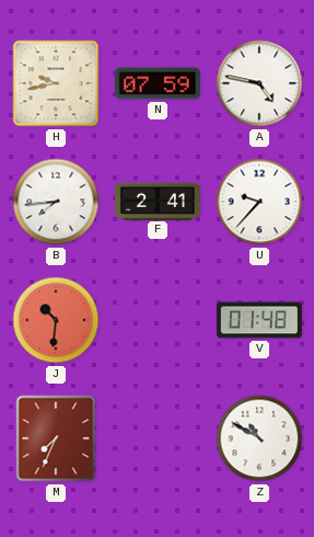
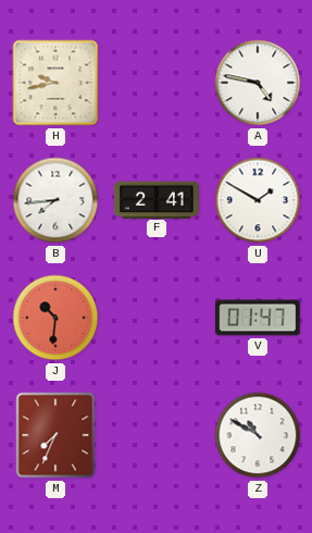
N: 07:59 -> none (158, 83)
U: 9:37 -> 1:50 (258, 200)
V: 01:48 -> 01:47 (258, 318)
